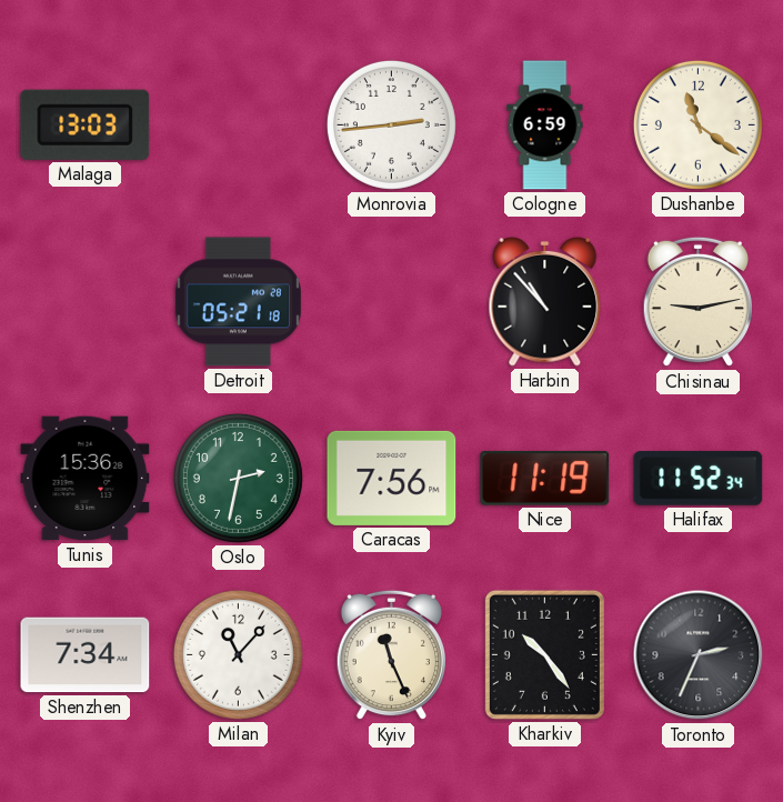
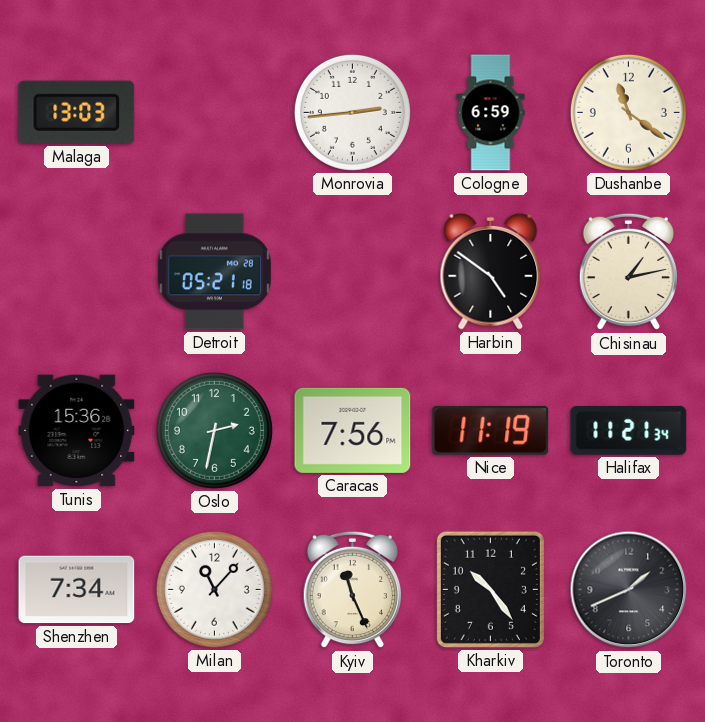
Harbin: 10:53 -> 4:51 (491, 271)
Chisinau: 9:13 -> 1:13 (628, 272)
Halifax: 11:52 -> 11:21 (629, 430)
Toronto: 2:34 -> 1:41 (629, 590)
